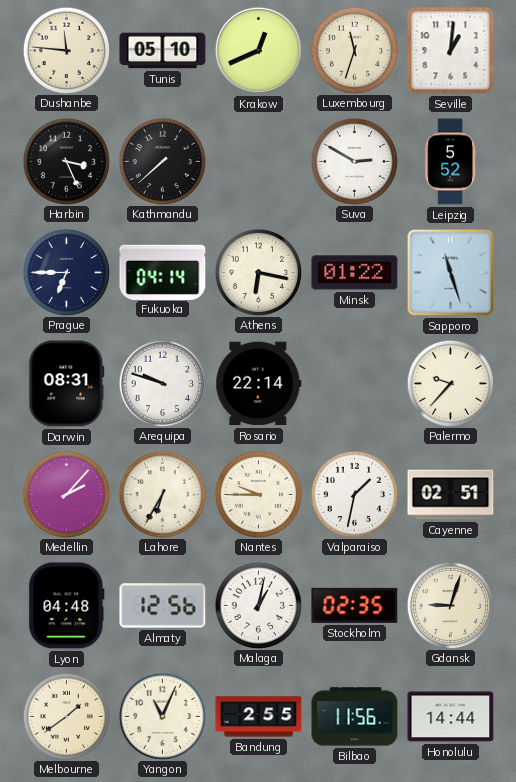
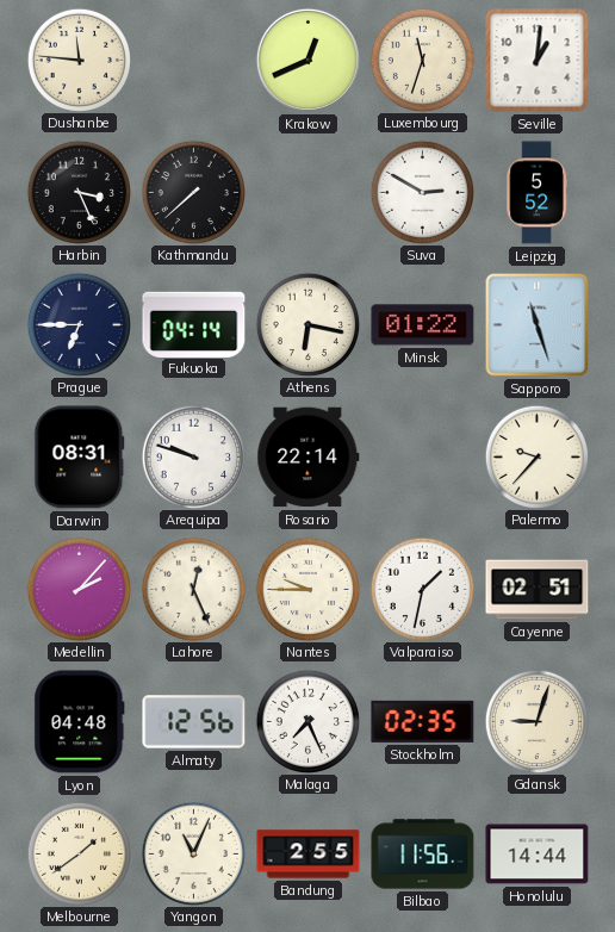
Tunis: 05:10 -> none (163, 51)
Lahore: 6:35 -> 12:26 (193, 589)
Malaga: 1:02 -> 7:26 (307, 721)
